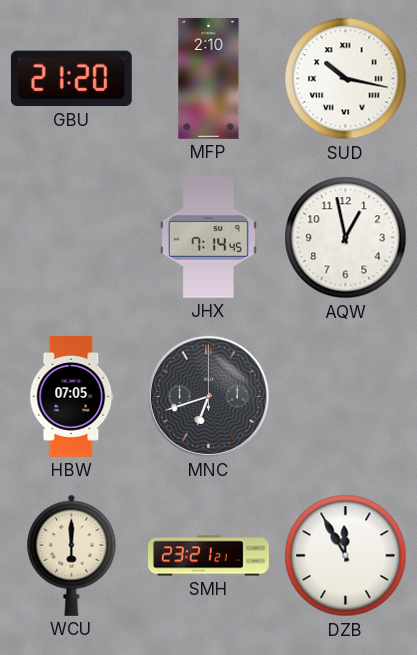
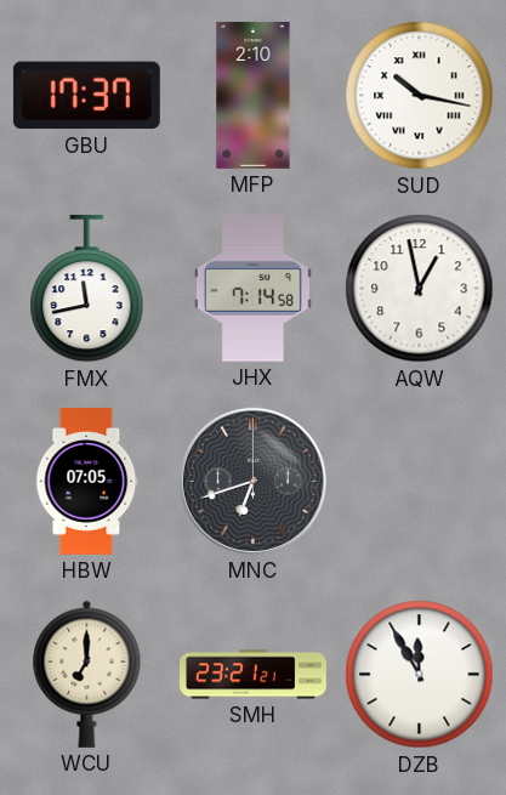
GBU: 21:20 -> 17:37 (86, 96)
FMX: none -> 11:43 (87, 289)
JHX: 7:14:45 -> 7:14:58 (252, 288)
WCU: 6:00 -> 7:00 (87, 674)
